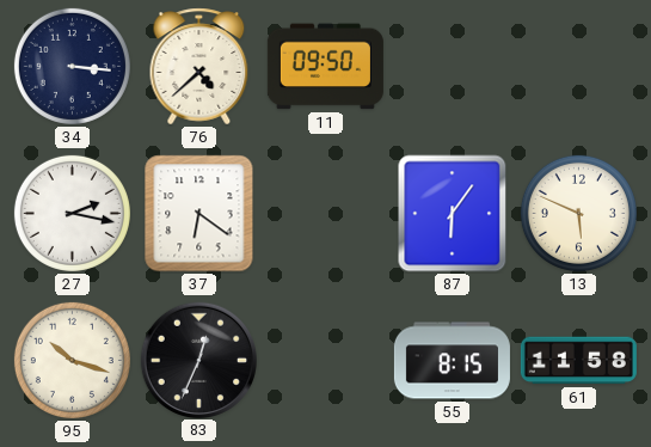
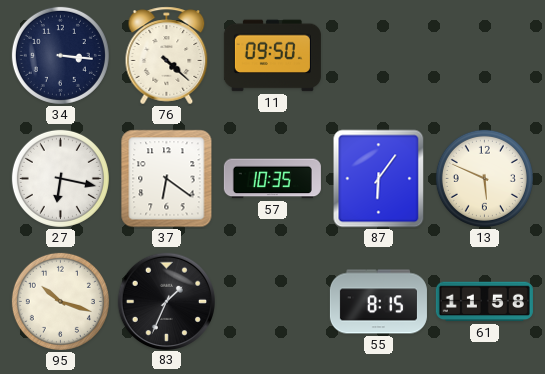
76: 4:38 -> 4:22 (167, 56)
27: 2:17 -> 6:17 (60, 178)
57: none -> 10:35 (272, 179)
83: 12:34 -> 1:34 (166, 301)
